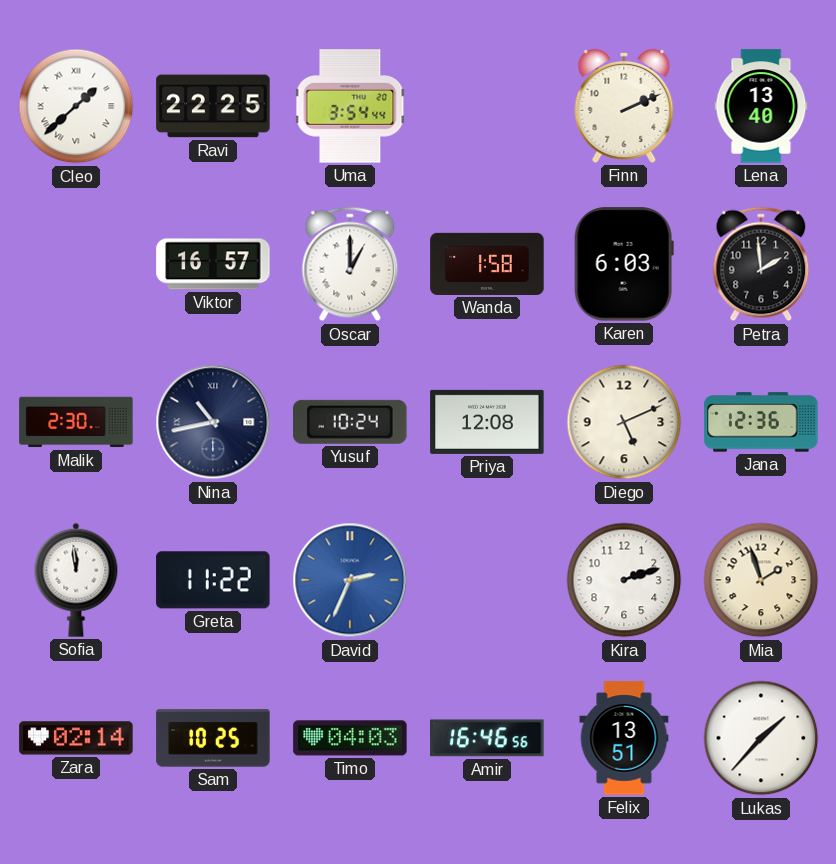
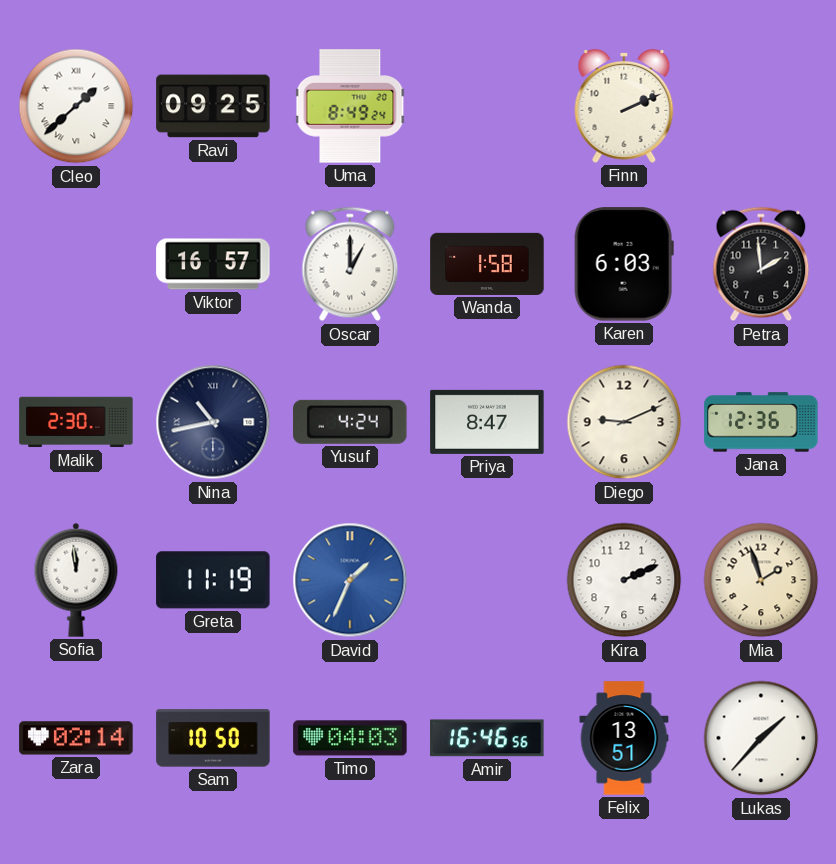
Ravi: 22:25 -> 09:25 (213, 106)
Uma: 3:54 -> 8:49 (350, 106)
Lena: 13:40 -> none (761, 106)
Yusuf: 10:24 -> 4:24 (350, 422)
Priya: 12:08 -> 8:47 (487, 422)
Diego: 5:11 -> 9:11 (624, 422)
Greta: 11:22 -> 11:19 (213, 580)
David: 2:34 -> 1:34 (350, 580)
Kira: 2:12 -> 2:11 (624, 580)
Sam: 10:25 -> 10:50 (213, 738)
